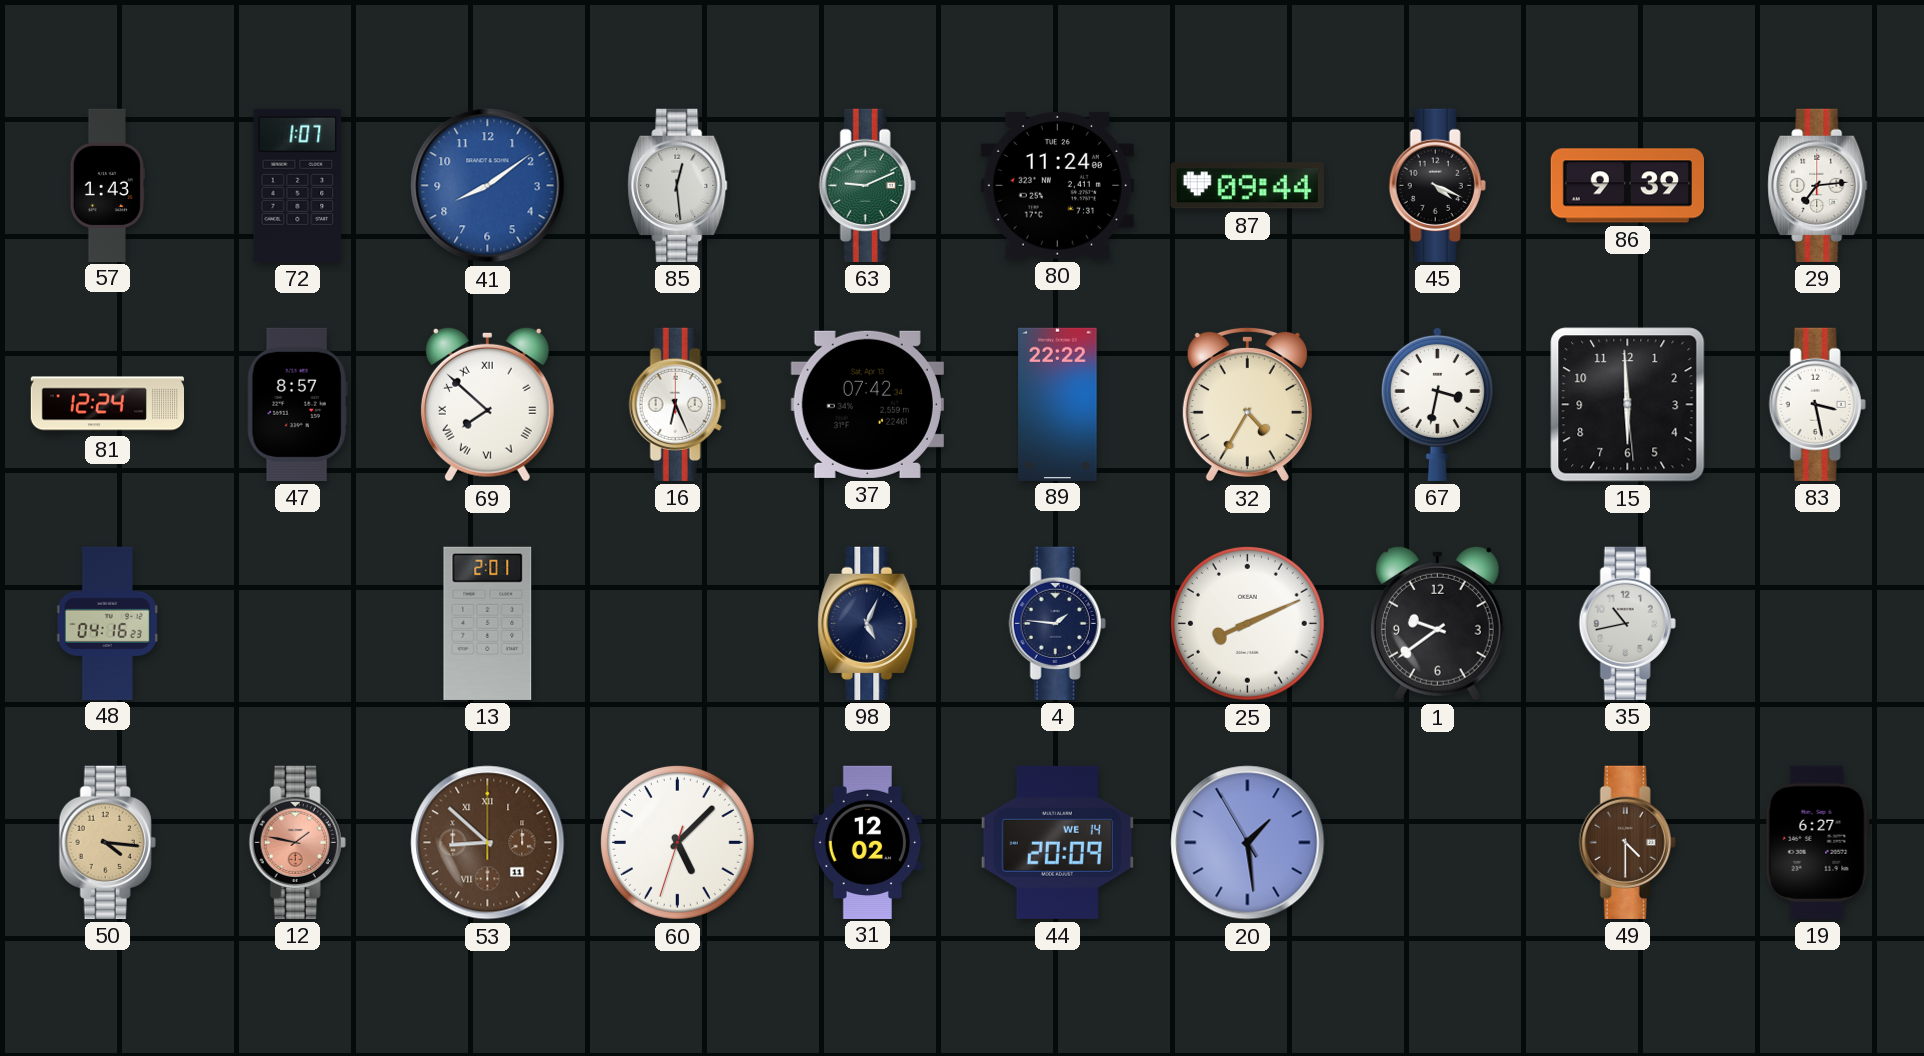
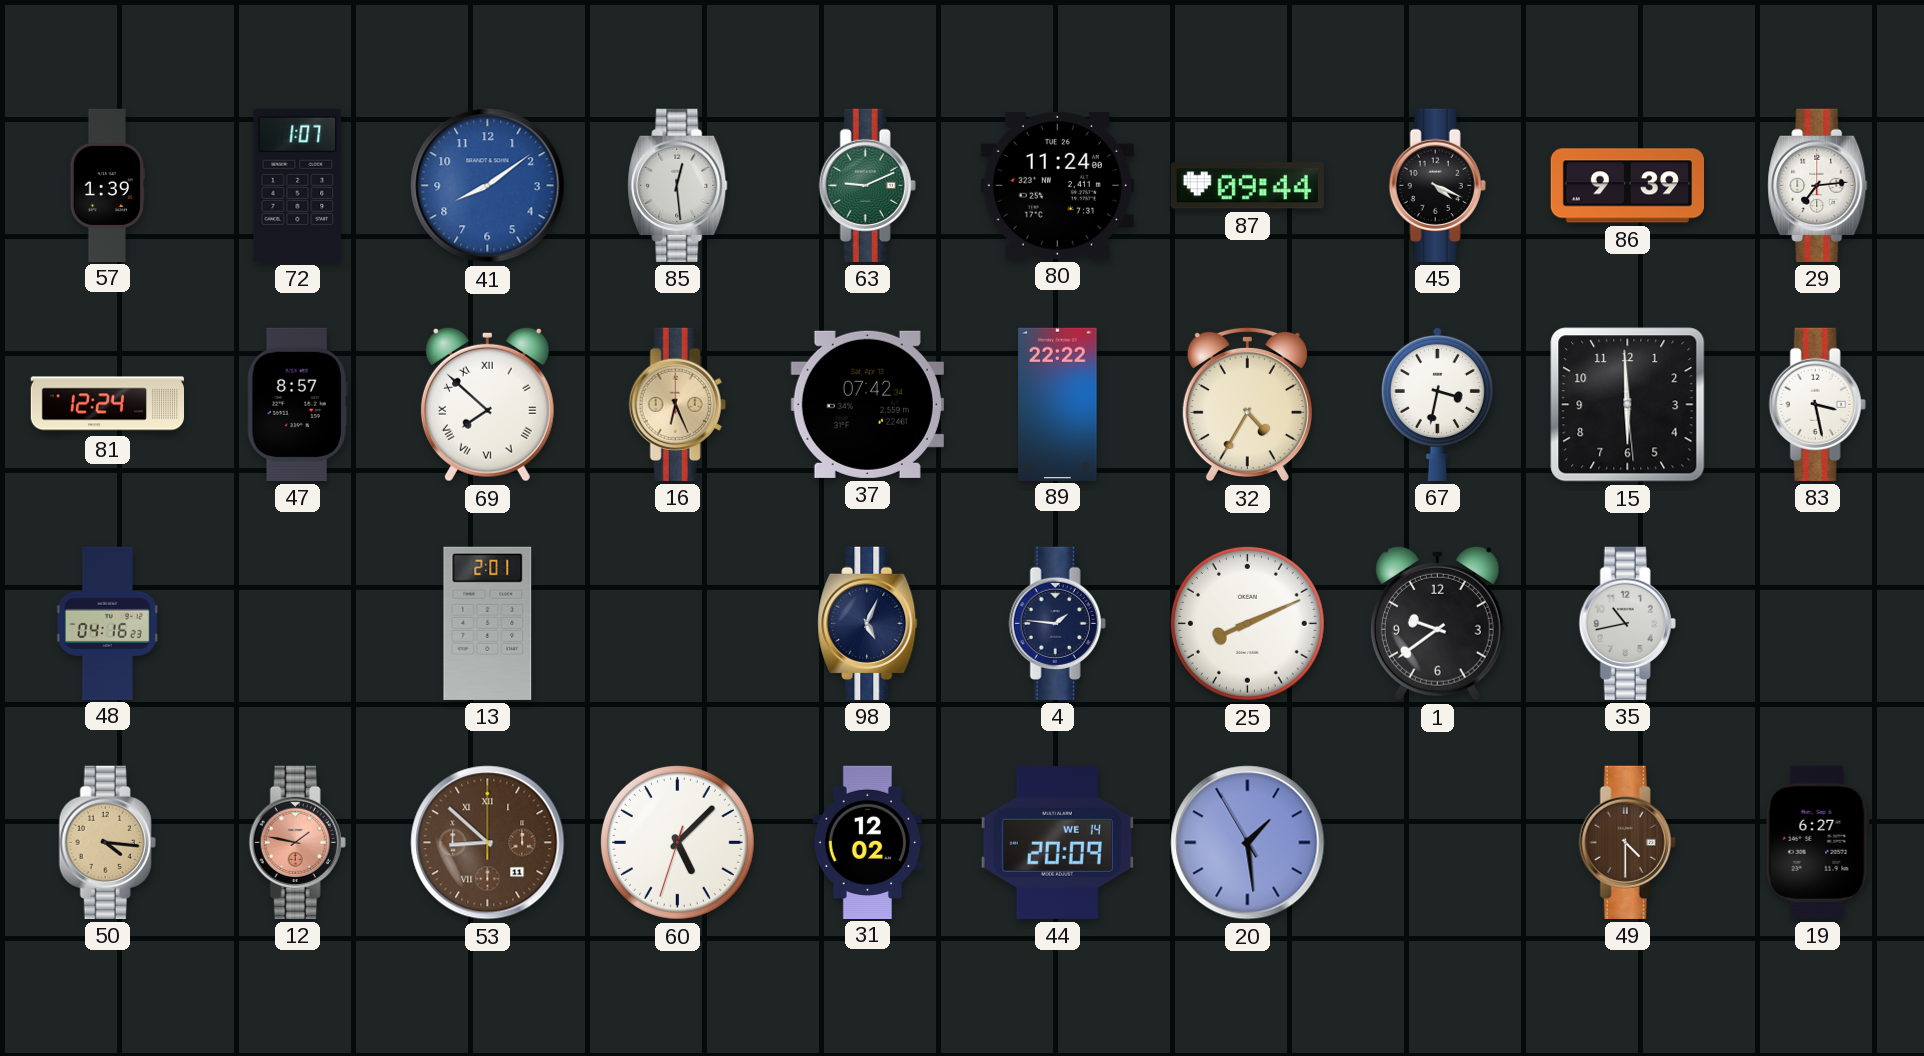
57: 1:43 -> 1:39 (107, 185)
16 dial: white -> champagne (677, 404)
